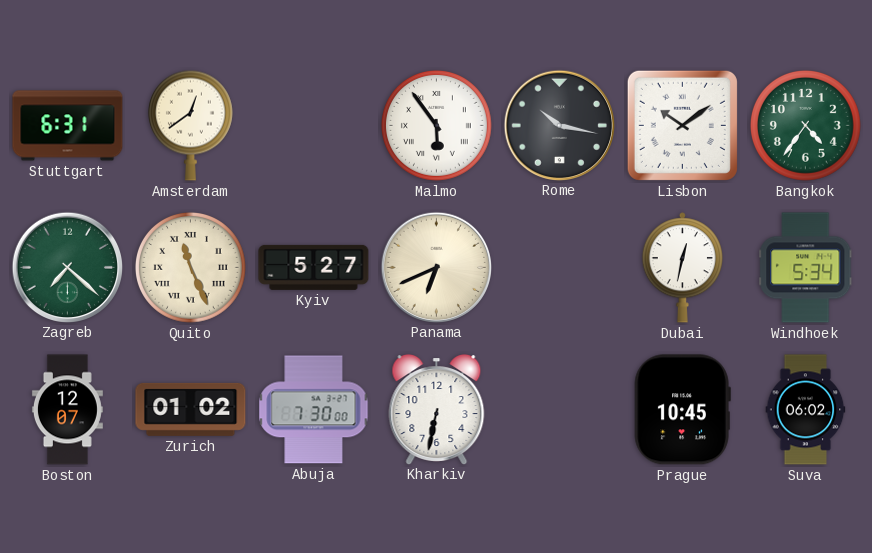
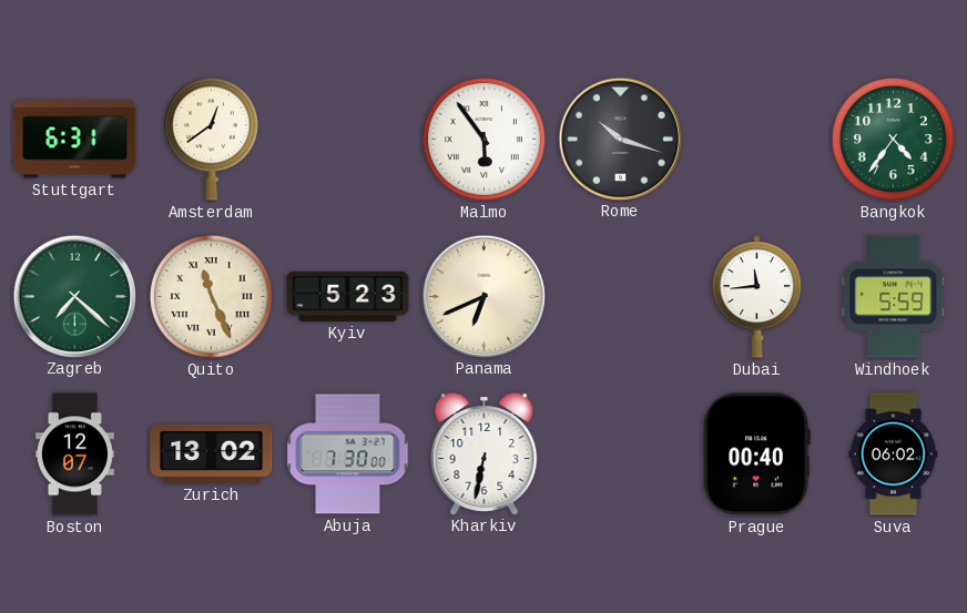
Rome: 10:17 -> 10:18 (620, 139)
Lisbon: 10:09 -> none (682, 125)
Kyiv: 5:27 -> 5:23 (348, 296)
Dubai: 12:32 -> 11:44 (756, 297)
Windhoek: 5:34 -> 5:59 (894, 297)
Zurich: 01:02 -> 13:02 (212, 453)
Prague: 10:45 -> 00:40 (756, 454)
